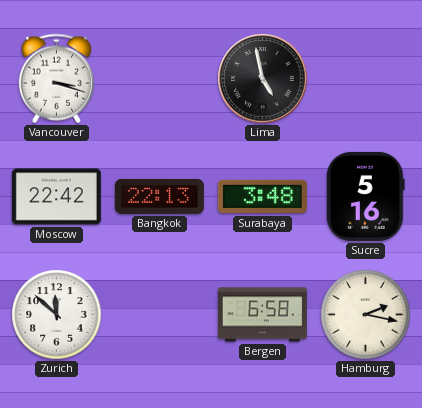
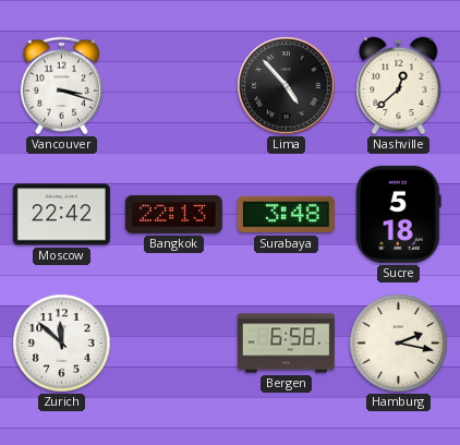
Lima: 4:58 -> 4:53 (287, 86)
Nashville: none -> 12:38 (399, 86)
Sucre: 5:16 -> 5:18 (399, 214)
